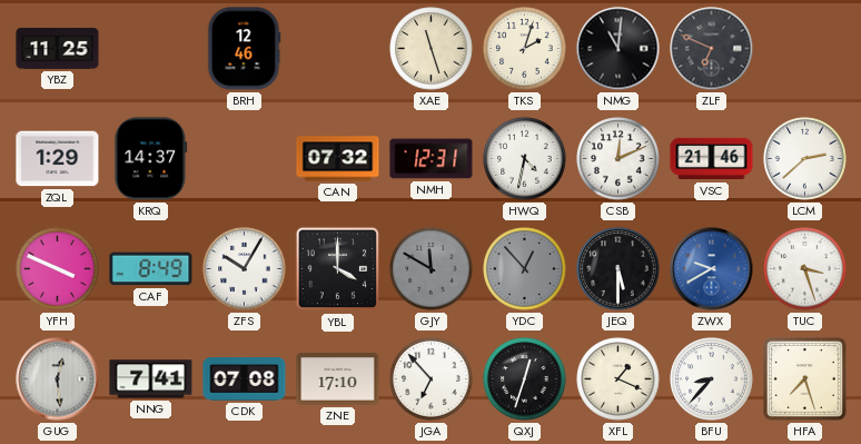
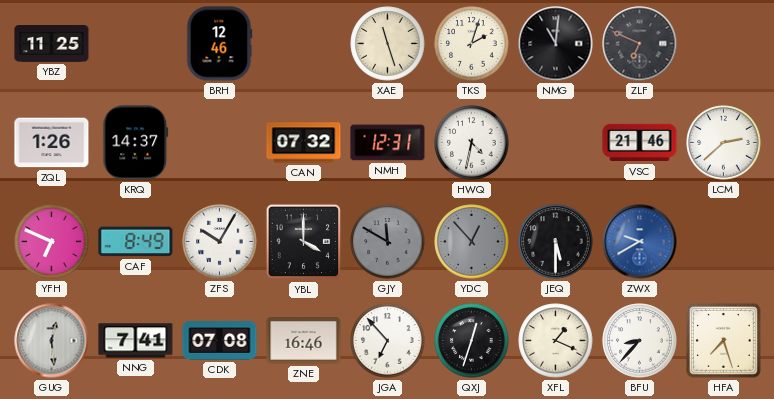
ZQL: 1:29 -> 1:26 (52, 143)
CSB: 12:11 -> none (618, 159)
YFH: 3:49 -> 6:49 (52, 242)
TUC: 3:27 -> none (805, 269)
ZNE: 17:10 -> 16:46 (304, 341)
